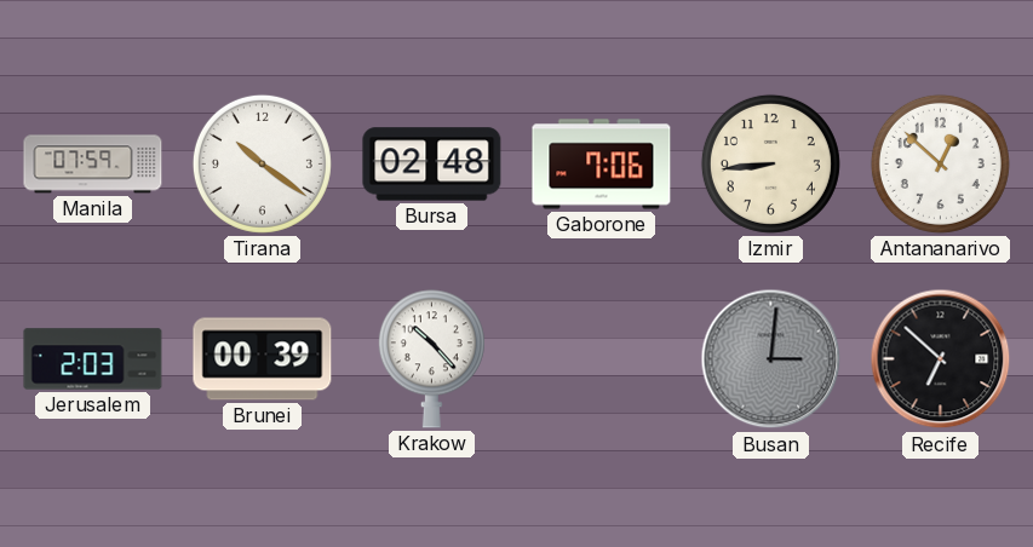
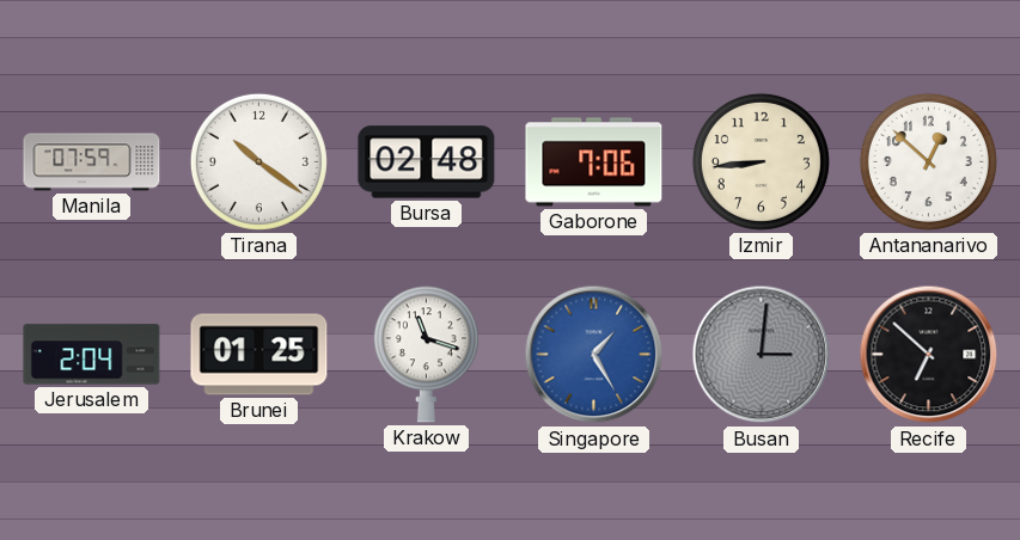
Jerusalem: 2:03 -> 2:04 (92, 355)
Brunei: 00:39 -> 01:25 (259, 355)
Krakow: 10:23 -> 11:18 (426, 355)
Singapore: none -> 1:25 (594, 355)
